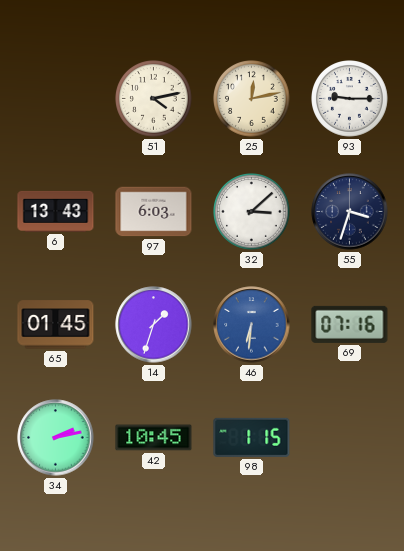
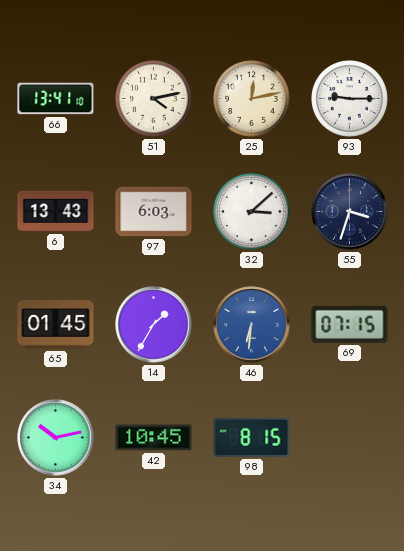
66: none -> 13:41 (56, 99)
14: 1:33 -> 1:35 (154, 325)
69: 07:16 -> 07:15 (350, 324)
34: 2:13 -> 10:13 (56, 438)
98: 1:15 -> 8:15 (252, 437)
